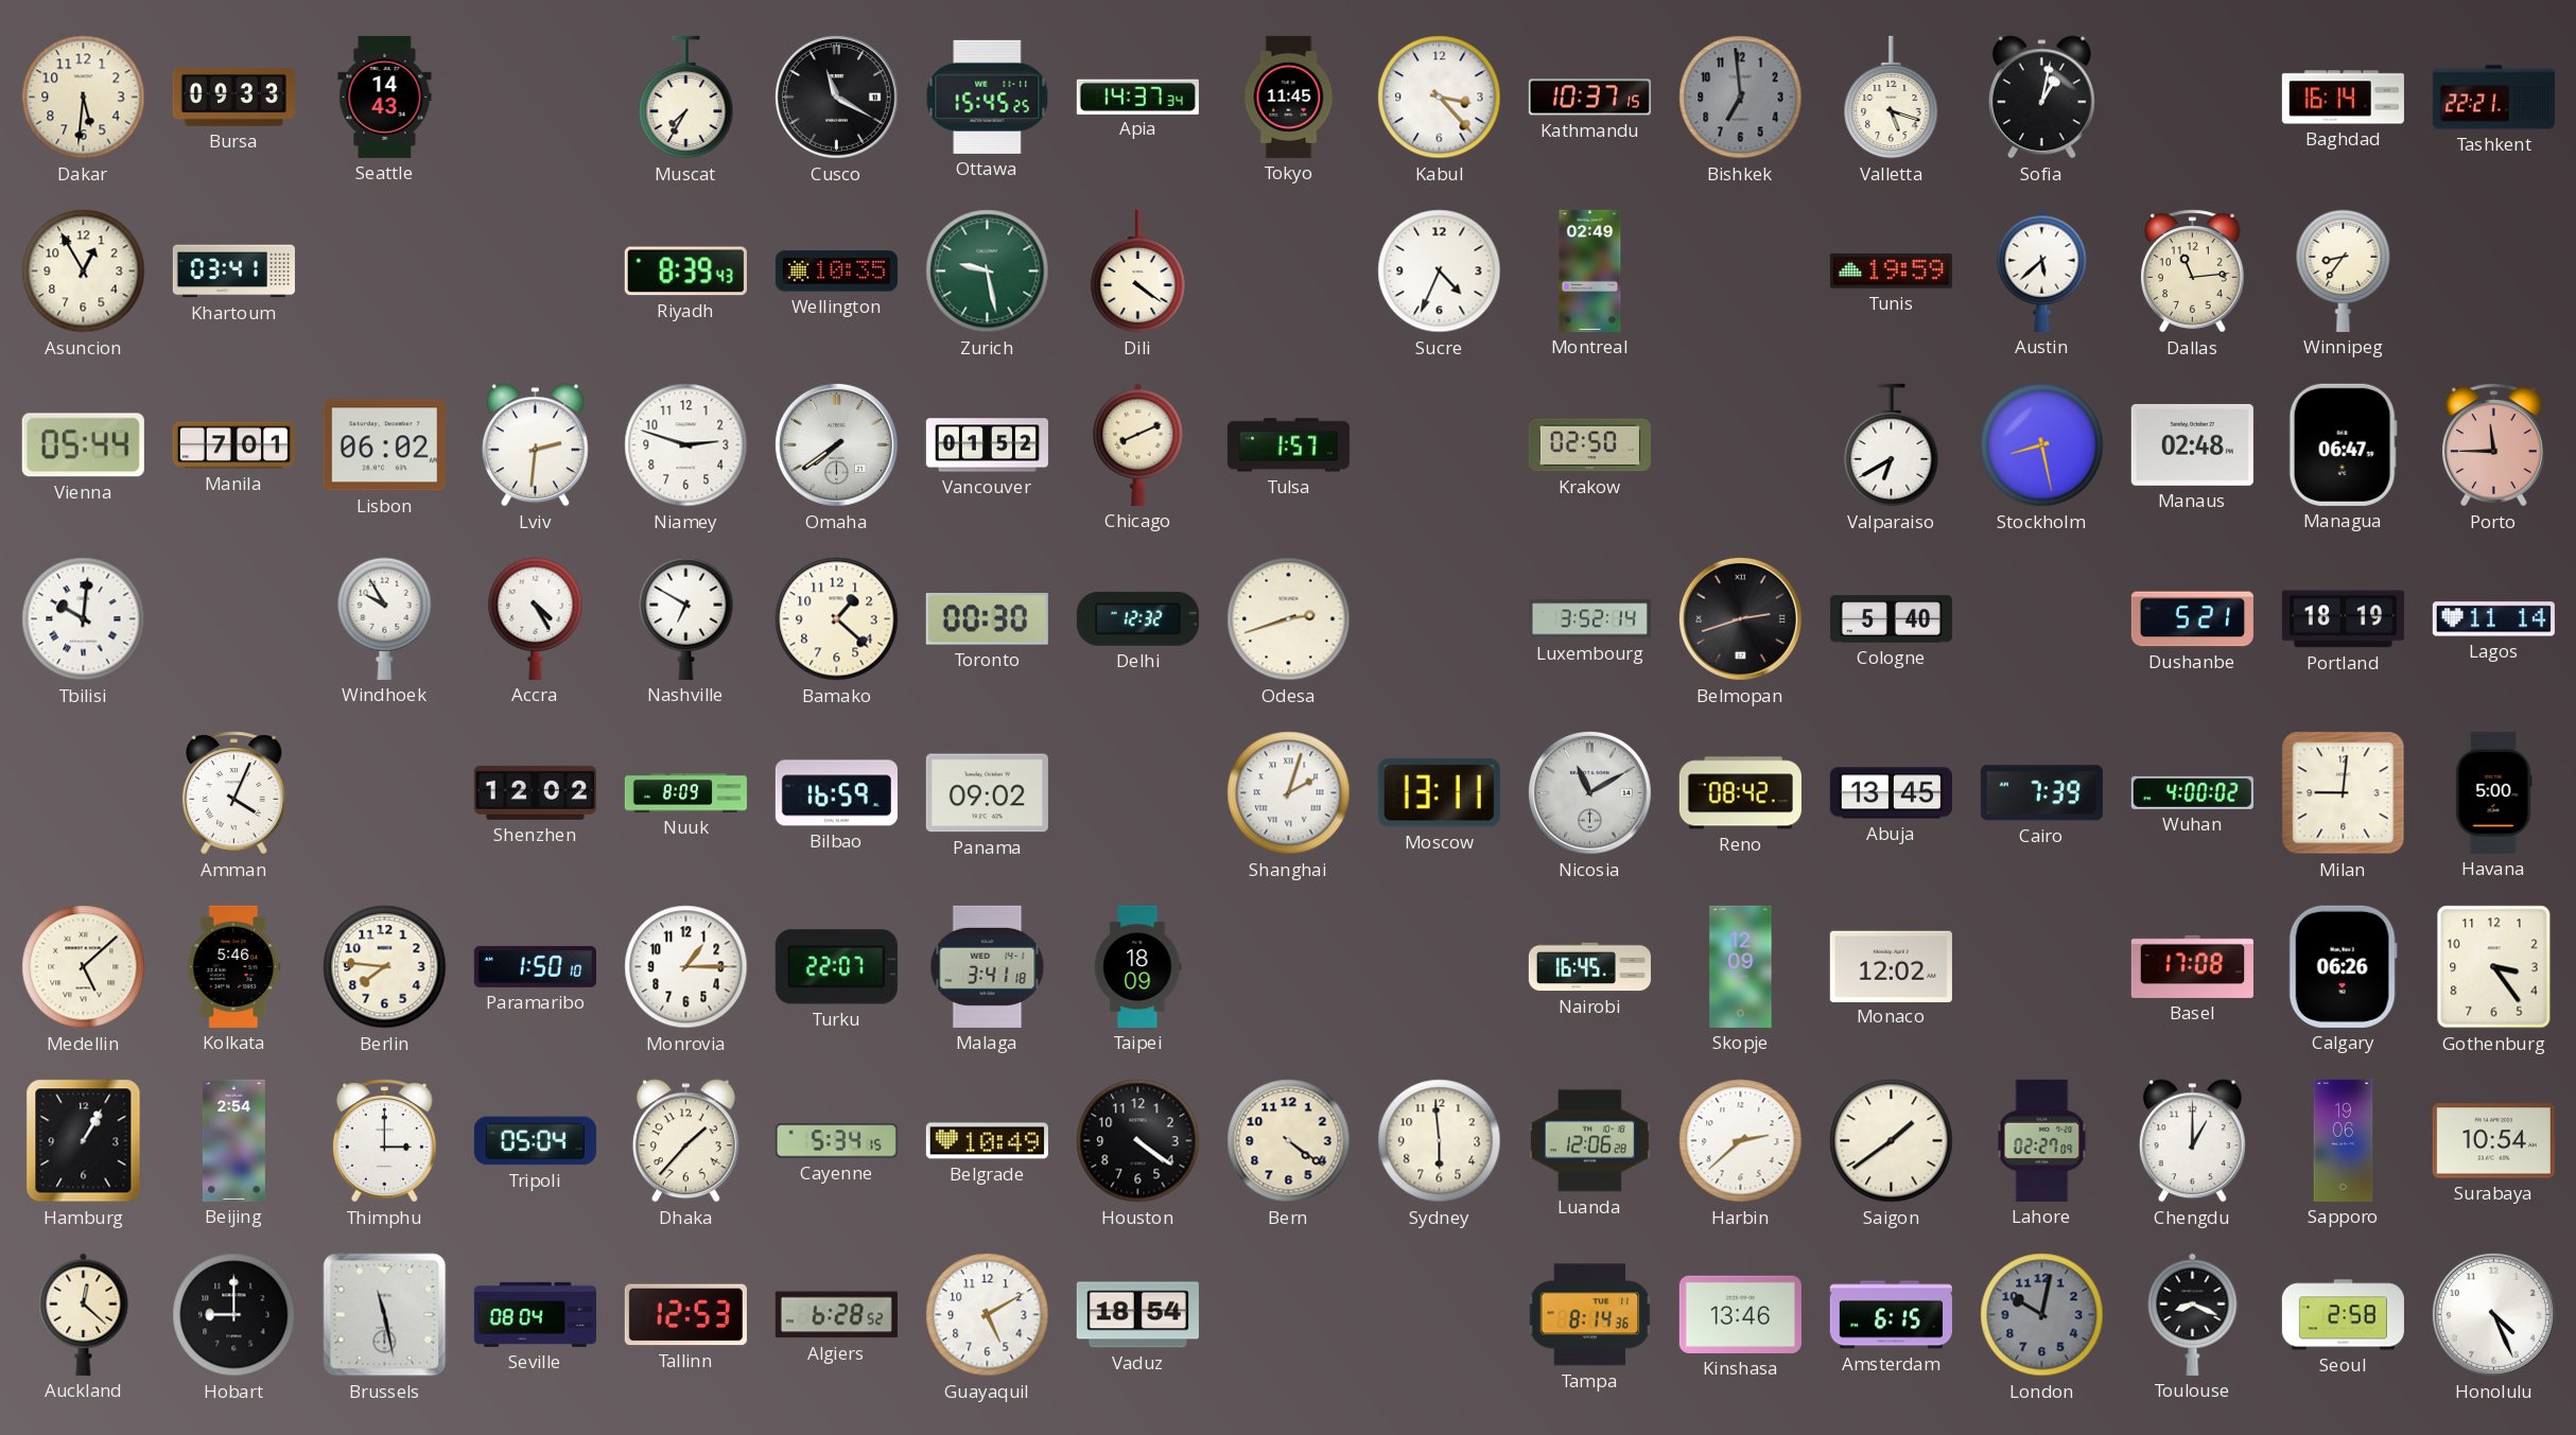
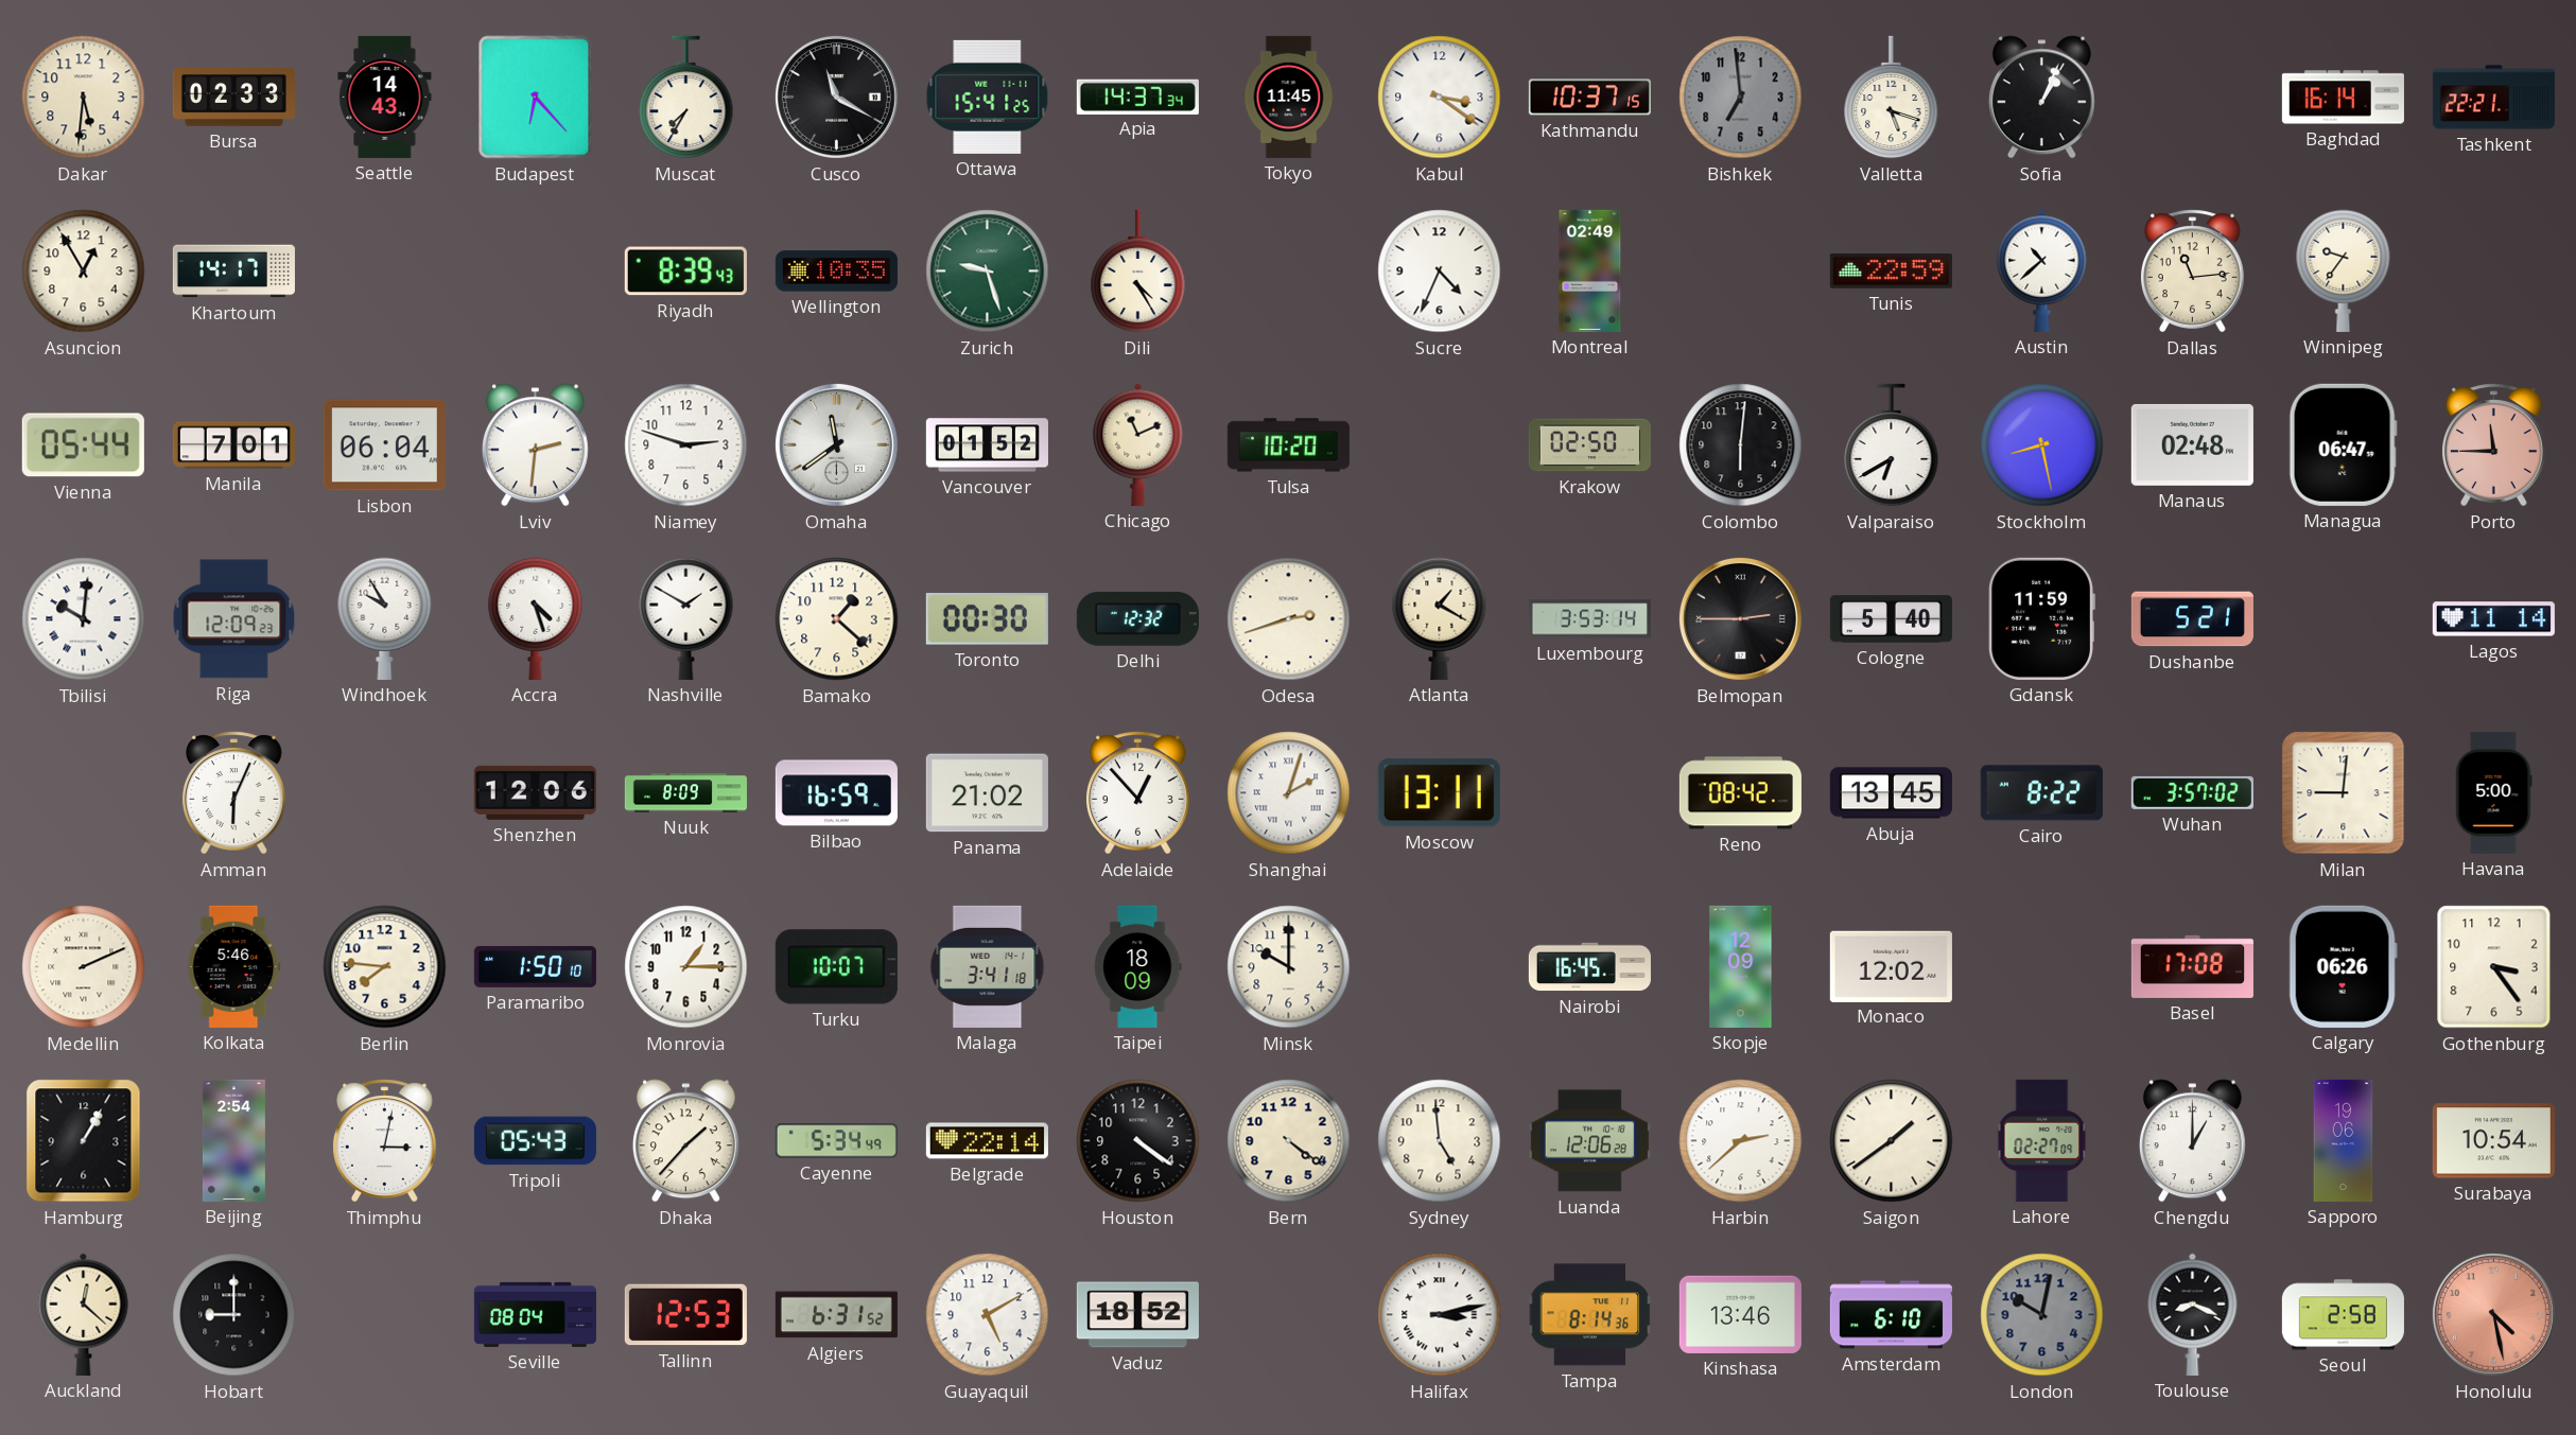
Bursa: 09:33 -> 02:33 (233, 97)
Budapest: none -> 6:23 (536, 98)
Ottawa: 15:45 -> 15:41 (988, 97)
Kabul: 3:23 -> 3:21 (1440, 98)
Sofia: 1:02 -> 1:04 (2041, 98)
Khartoum: 03:41 -> 14:17 (233, 272)
Zurich: 9:28 -> 9:27 (988, 272)
Dili: 4:21 -> 4:25 (1138, 272)
Tunis: 19:59 -> 22:59 (1891, 272)
Austin: 5:38 -> 10:38 (2042, 270)
Winnipeg: 8:36 -> 9:36 (2344, 270)
Lisbon: 06:02 -> 06:04 (384, 445)
Omaha: 7:39 -> 11:39 (836, 444)
Chicago: 8:11 -> 11:11 (1138, 444)
Tulsa: 1:57 -> 10:20 (1288, 445)
Colombo: none -> 6:01 (1741, 445)
Riga: none -> 12:09 (234, 619)
Accra: 4:25 -> 4:27 (536, 618)
Nashville: 6:50 -> 1:50 (686, 618)
Atlanta: none -> 1:20 (1440, 618)
Luxembourg: 3:52 -> 3:53 (1589, 619)
Belmopan: 2:42 -> 2:45 (1740, 618)
Gdansk: none -> 11:59 (2041, 618)
Portland: 18:19 -> none (2343, 619)
Amman: 4:04 -> 6:04 (234, 793)
Shenzhen: 12:02 -> 12:06 (535, 792)
Panama: 09:02 -> 21:02 (987, 793)
Adelaide: none -> 12:53 (1138, 793)
Nicosia: 11:10 -> none (1589, 792)
Cairo: 7:39 -> 8:22 (2041, 793)
Wuhan: 4:00 -> 3:57 (2192, 792)
Medellin: 5:08 -> 2:11 (84, 967)
Turku: 22:07 -> 10:07 (836, 967)
Minsk: none -> 10:00 (1289, 967)
Thimphu: 3:00 -> 3:02 (385, 1141)
Tripoli: 05:04 -> 05:43 (535, 1141)
Cayenne: 5:34:15 -> 5:34:49 (836, 1141)
Belgrade: 10:49 -> 22:14 (987, 1141)
Sydney: 5:59 -> 4:59 (1440, 1141)
Brussels: 11:28 -> none (385, 1315)
Algiers: 6:28 -> 6:31 (836, 1315)
Vaduz: 18:54 -> 18:52 (1137, 1315)
Halifax: none -> 3:13 (1440, 1315)
Amsterdam: 6:15 -> 6:10 (1891, 1315)
Honolulu: 4:26 -> 4:28 (2493, 1314)
Honolulu dial: white -> salmon (2493, 1314)
